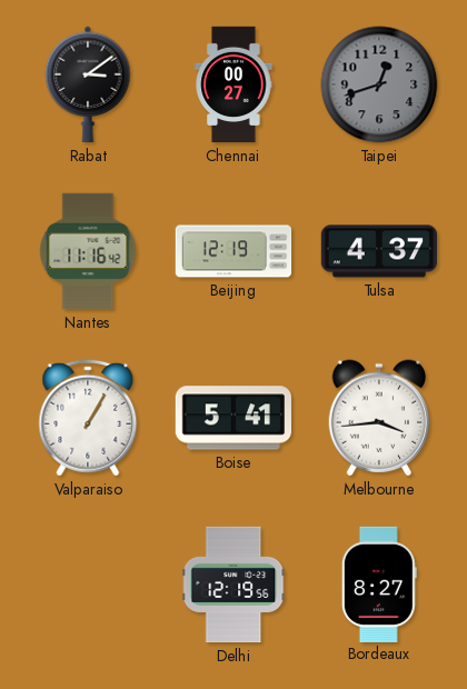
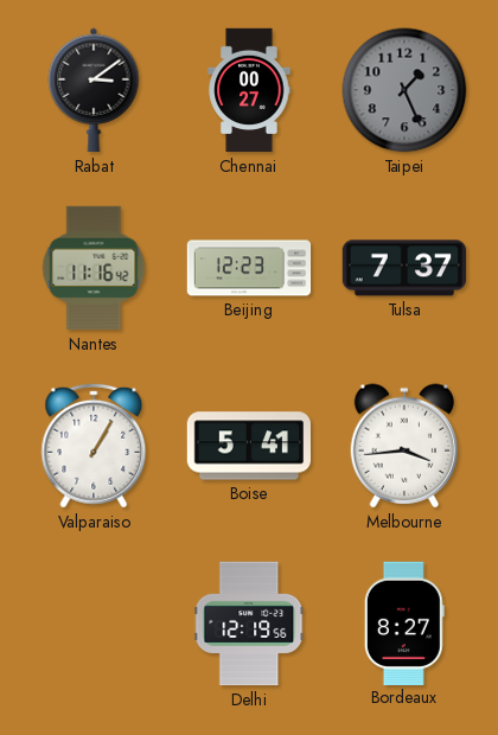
Taipei: 12:42 -> 1:26 (404, 90)
Beijing: 12:19 -> 12:23 (249, 268)
Tulsa: 4:37 -> 7:37 (403, 268)
